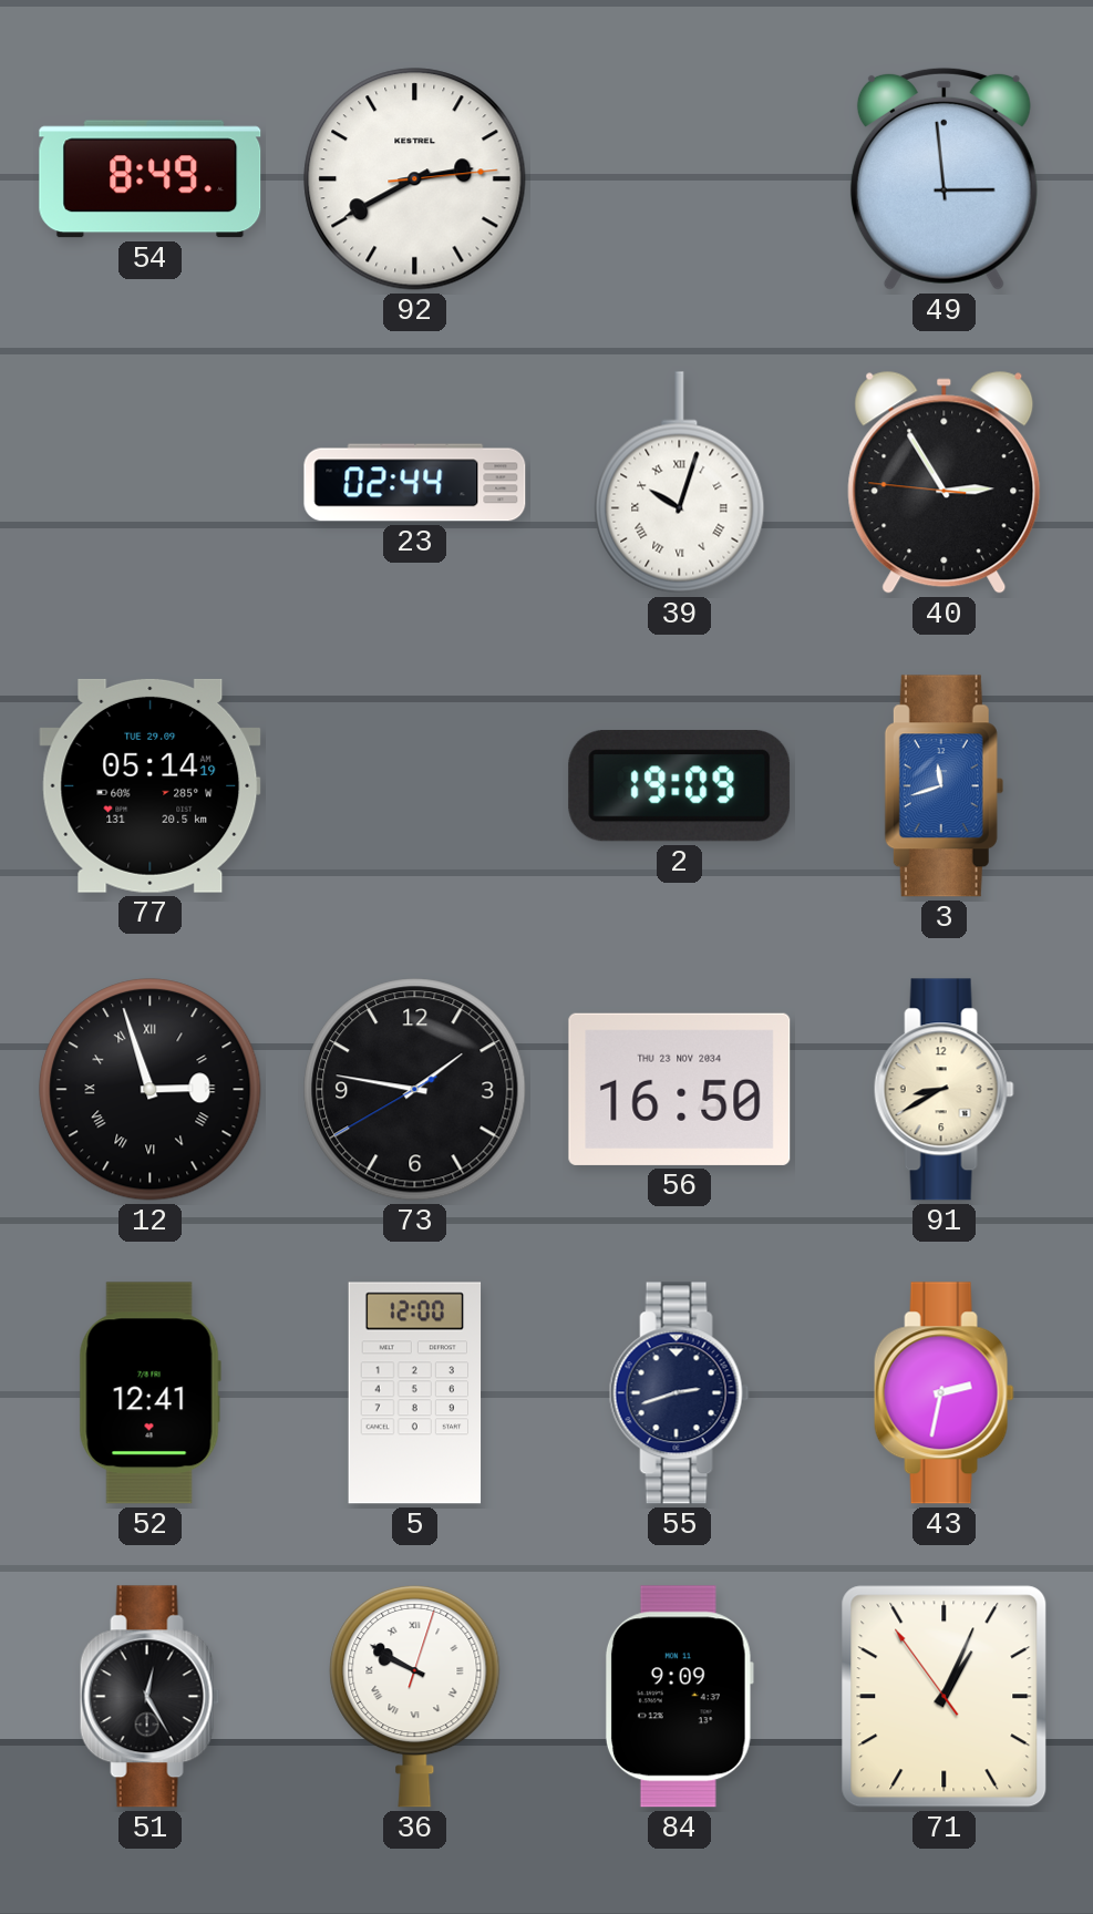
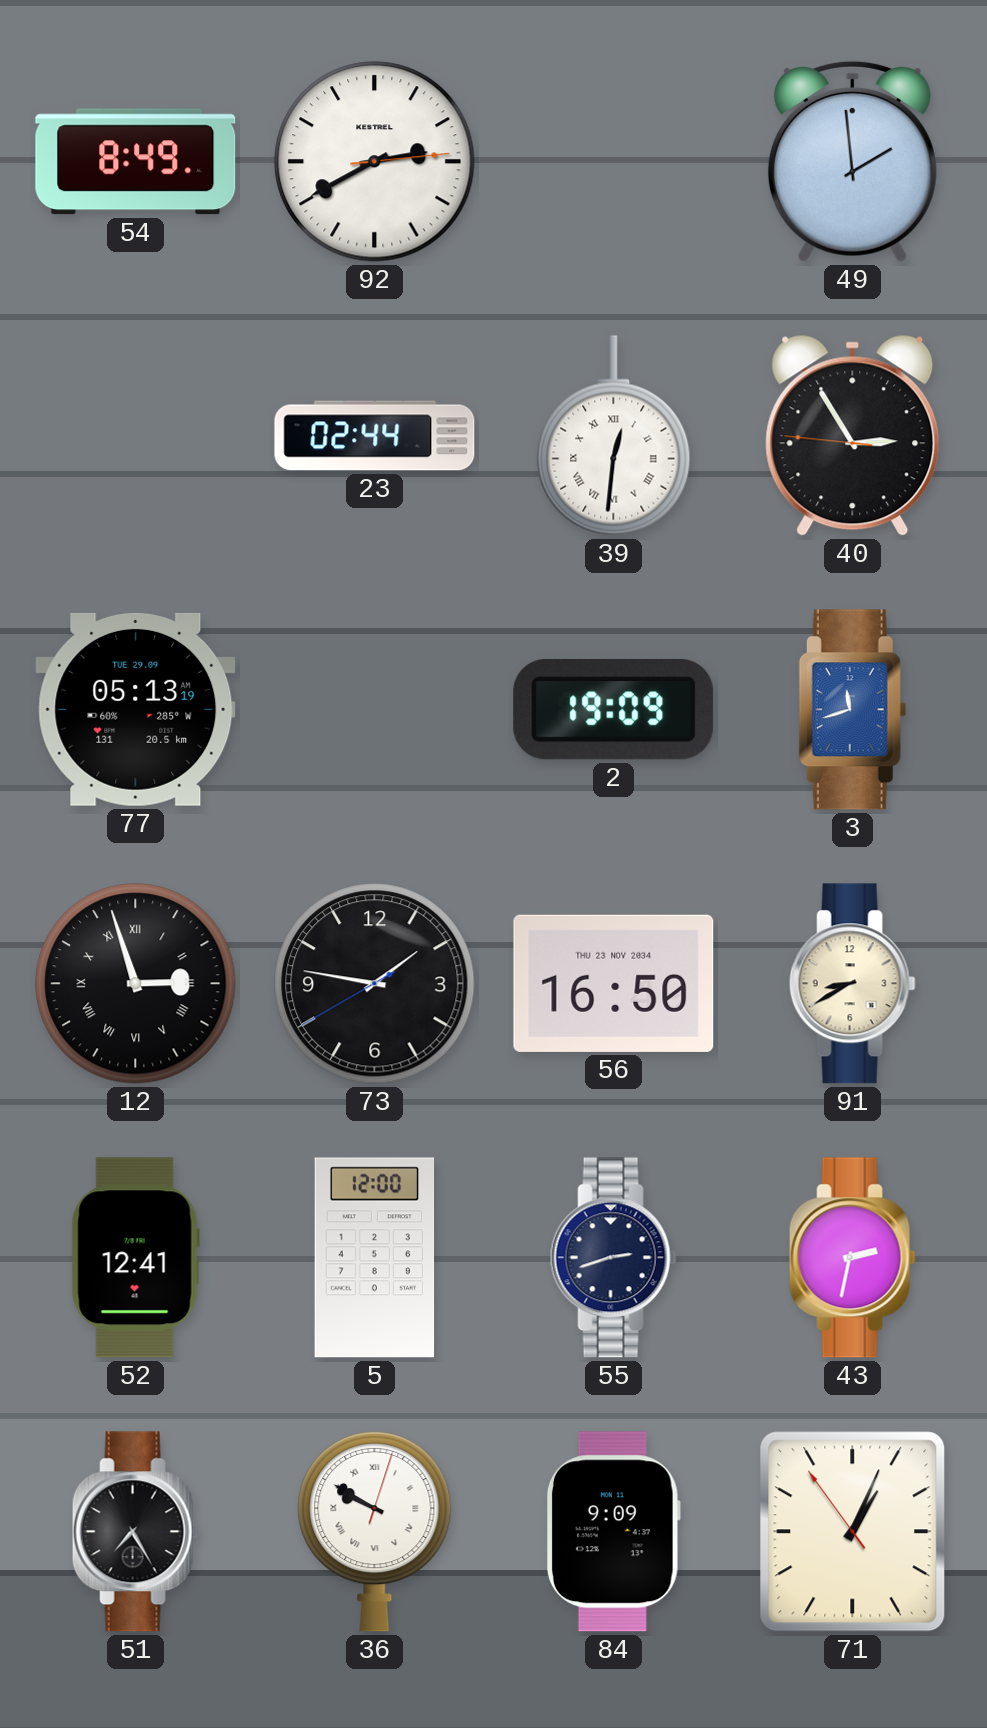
49: 2:59 -> 1:59 (852, 161)
39: 10:03 -> 12:31 (614, 436)
77: 05:14 -> 05:13 (136, 709)
51: 12:25 -> 7:25 (135, 1532)
